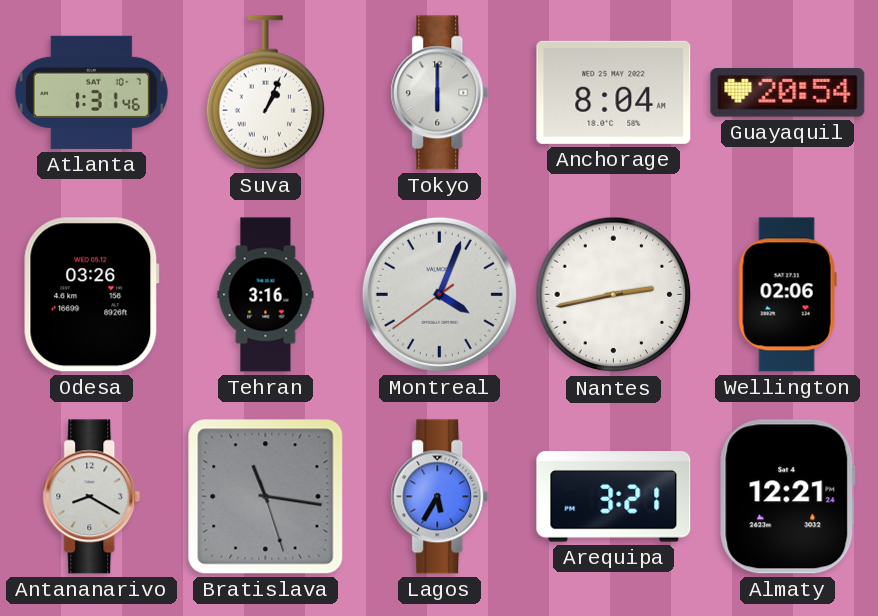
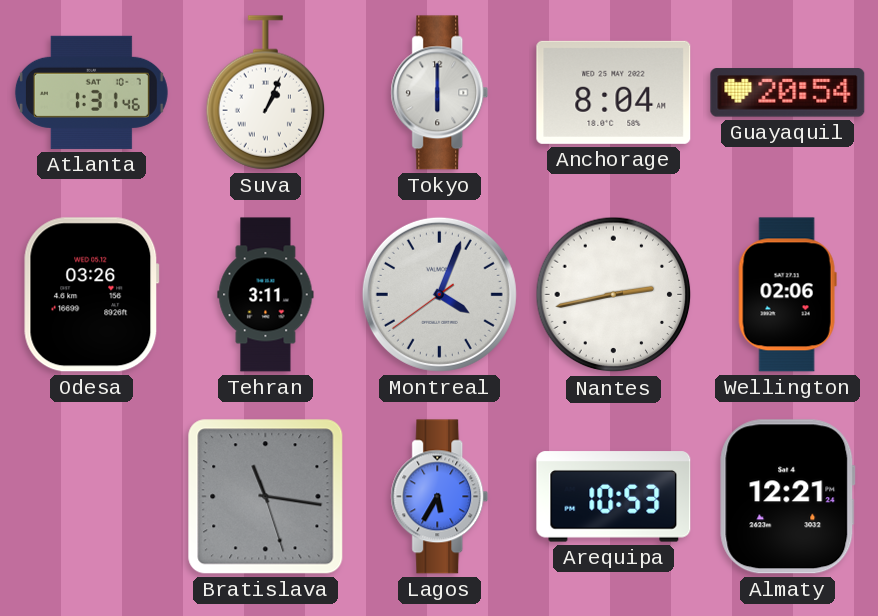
Tehran: 3:16 -> 3:11 (266, 295)
Antananarivo: 8:20 -> none (92, 497)
Arequipa: 3:21 -> 10:53 (614, 497)
